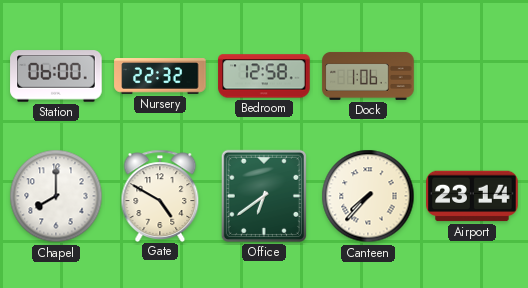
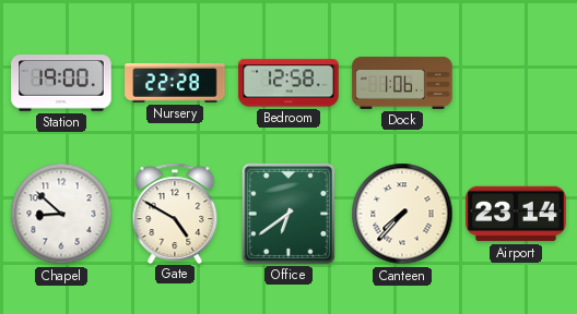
Station: 06:00 -> 19:00 (61, 83)
Nursery: 22:32 -> 22:28 (175, 84)
Chapel: 8:00 -> 8:52 (61, 214)
